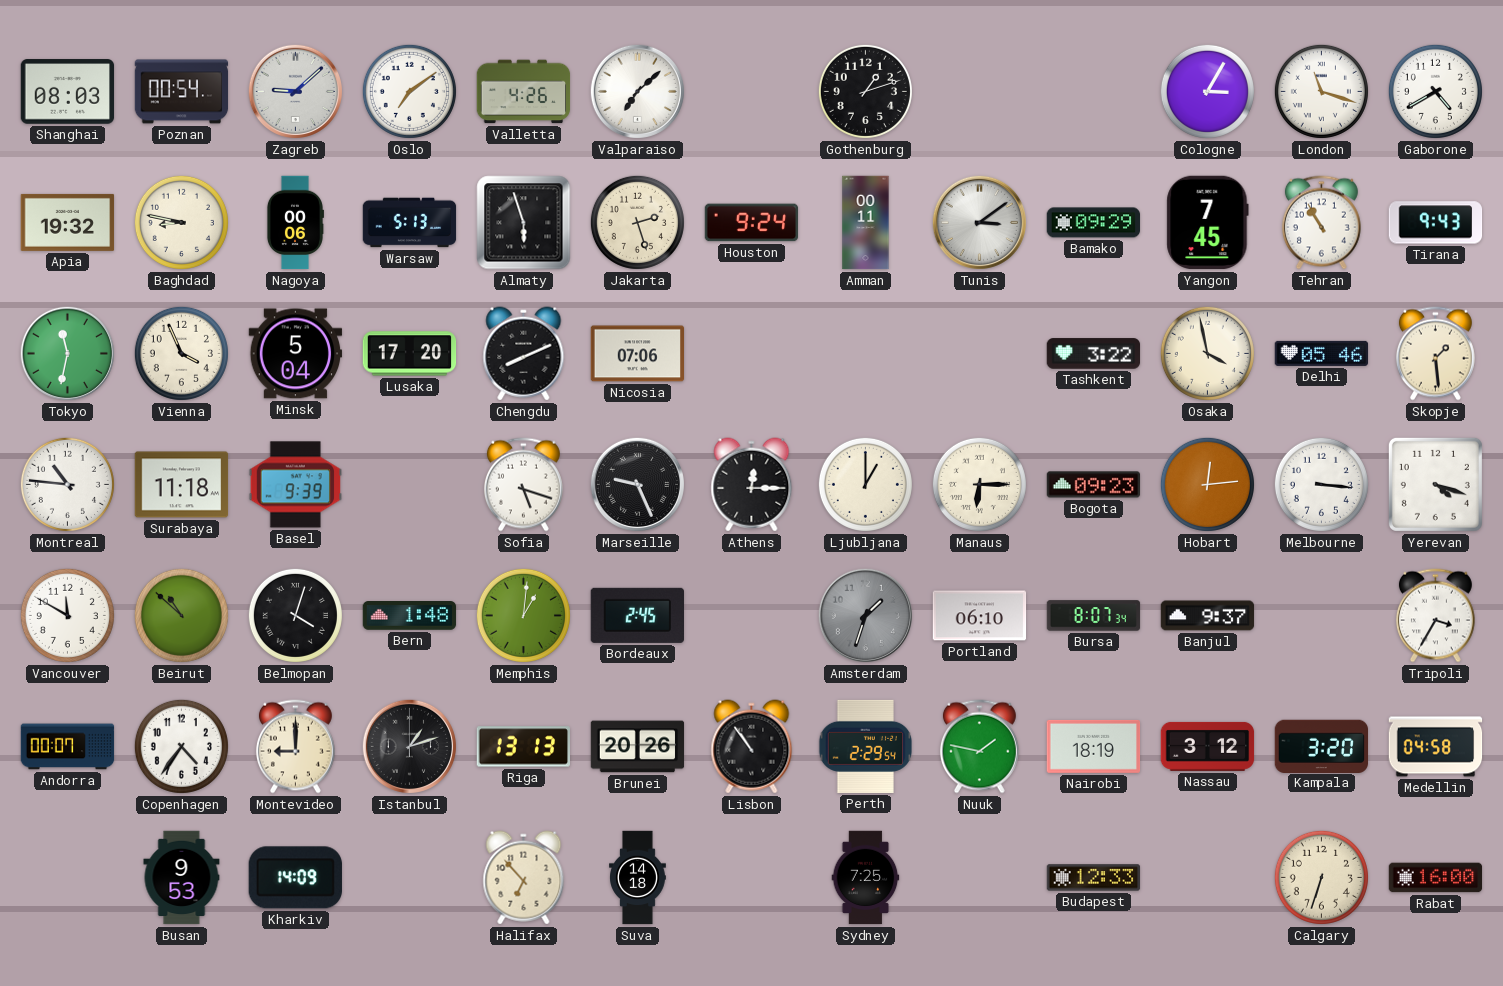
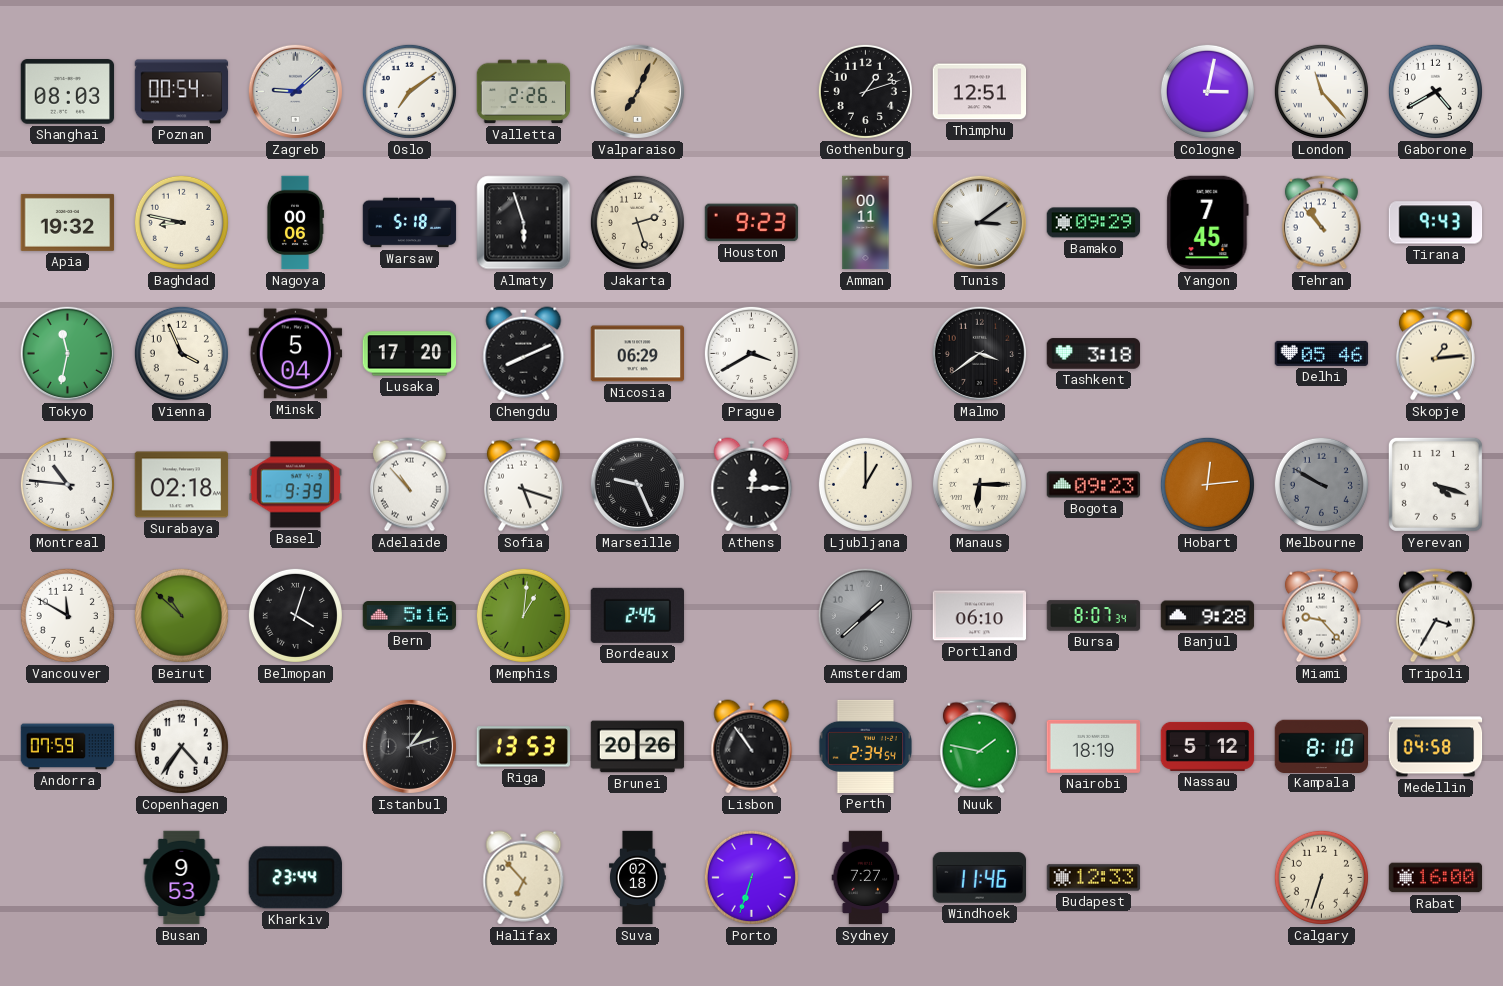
Valletta: 4:26 -> 2:26 (524, 92)
Valparaiso: 7:08 -> 7:04 (637, 91)
Valparaiso dial: white -> champagne (637, 91)
Thimphu: none -> 12:51 (980, 92)
Cologne: 3:05 -> 3:02 (1207, 91)
London: 11:18 -> 11:23 (1321, 91)
Warsaw: 5:13 -> 5:18 (410, 223)
Houston: 9:24 -> 9:23 (752, 223)
Tehran: 10:55 -> 10:53 (1321, 223)
Nicosia: 07:06 -> 06:29 (638, 354)
Prague: none -> 3:40 (751, 353)
Malmo: none -> 3:39 (979, 353)
Tashkent: 3:22 -> 3:18 (1094, 354)
Osaka: 3:58 -> none (1207, 353)
Skopje: 1:29 -> 1:14 (1435, 354)
Surabaya: 11:18 -> 02:18 (182, 485)
Adelaide: none -> 10:53 (409, 485)
Melbourne: 3:16 -> 9:50 (1321, 484)
Melbourne dial: white -> grey (1321, 484)
Bern: 1:48 -> 5:16 (410, 616)
Amsterdam: 1:33 -> 1:38 (865, 615)
Banjul: 9:37 -> 9:28 (1208, 616)
Miami: none -> 9:23 (1321, 616)
Andorra: 00:07 -> 07:59 (68, 747)
Montevideo: 9:00 -> none (295, 747)
Riga: 13:13 -> 13:53 (523, 747)
Perth: 2:29 -> 2:34 (865, 746)
Nassau: 3:12 -> 5:12 (1208, 746)
Kampala: 3:20 -> 8:10 (1321, 746)
Kharkiv: 14:09 -> 23:44 (295, 878)
Suva: 14:18 -> 02:18 (638, 878)
Porto: none -> 6:33 (751, 877)
Sydney: 7:25 -> 7:27 (866, 878)
Windhoek: none -> 11:46 (980, 878)
